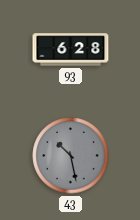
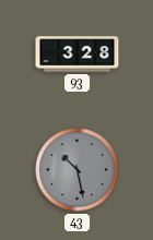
93: 6:28 -> 3:28 (78, 55)
